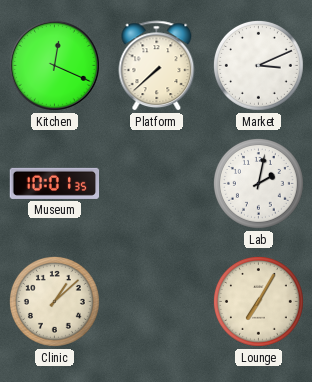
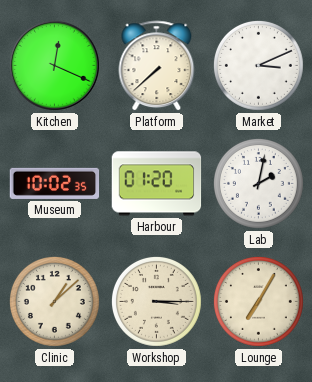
Museum: 10:01 -> 10:02 (55, 183)
Harbour: none -> 01:20 (157, 184)
Workshop: none -> 3:15 (156, 301)
